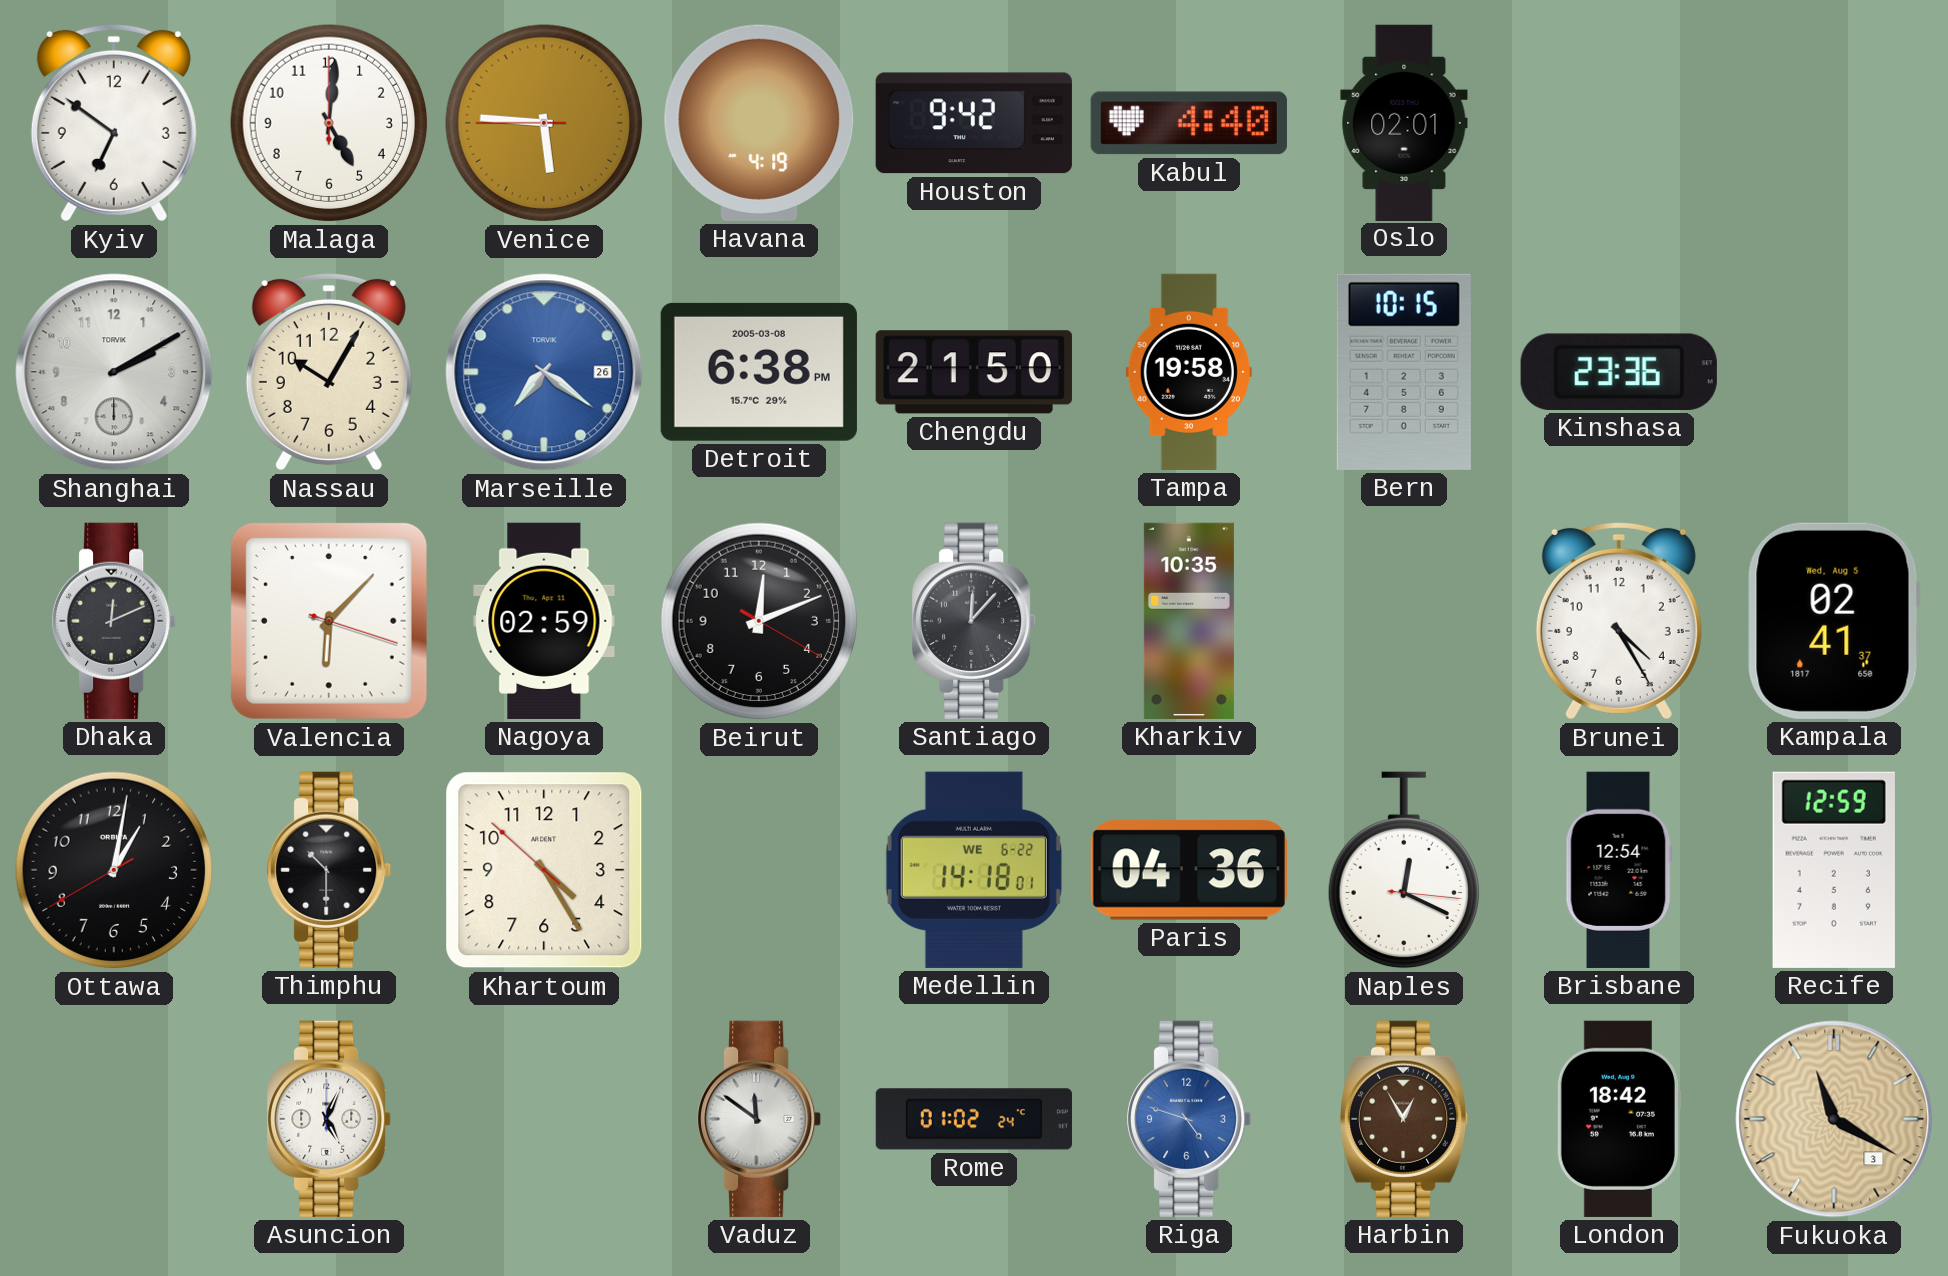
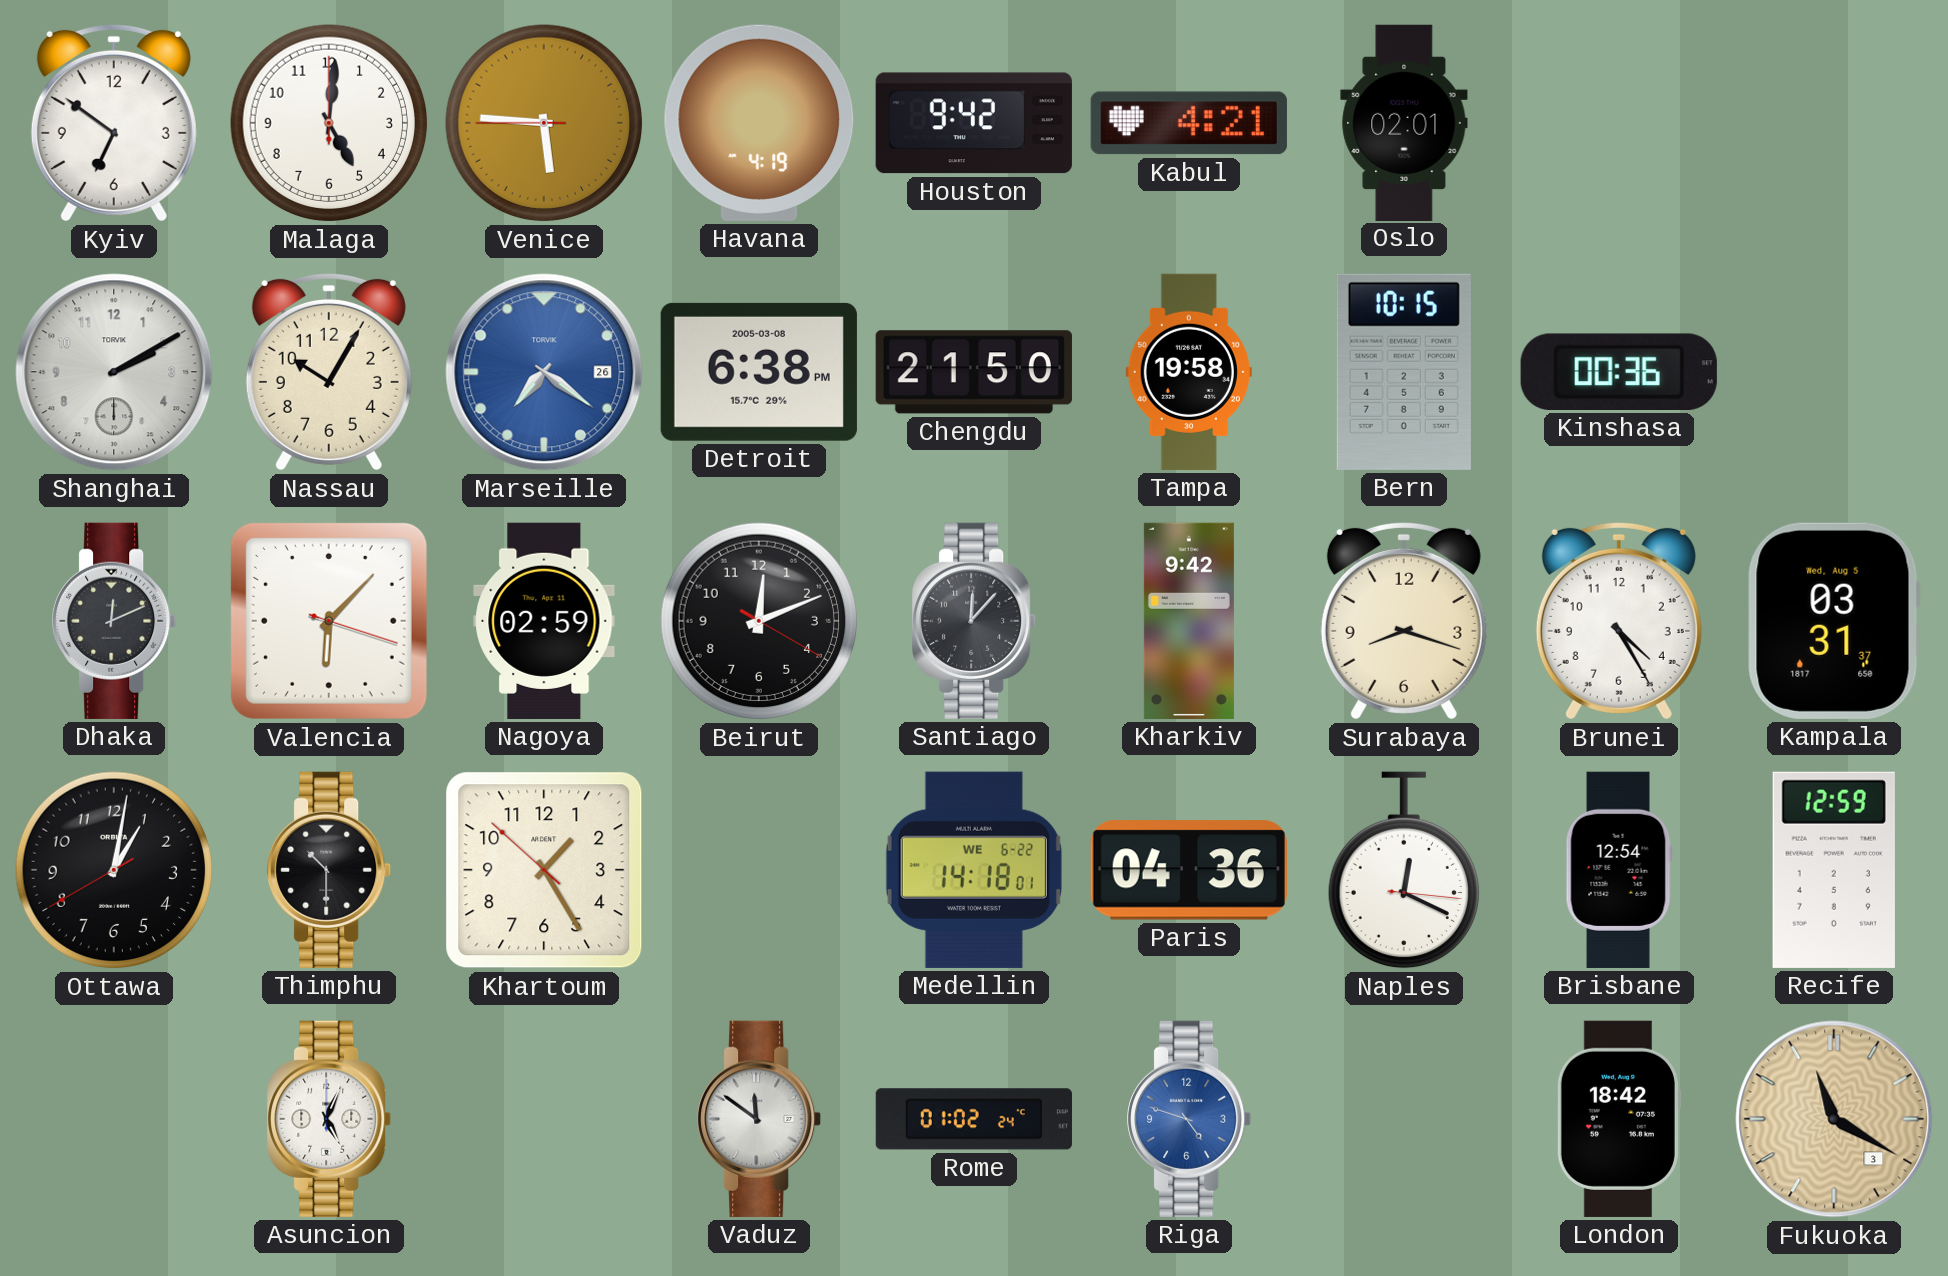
Kabul: 4:40 -> 4:21 (1189, 123)
Kinshasa: 23:36 -> 00:36 (1619, 372)
Kharkiv: 10:35 -> 9:42 (1189, 621)
Surabaya: none -> 8:18 (1404, 621)
Kampala: 02:41 -> 03:31 (1834, 621)
Khartoum: 4:24 -> 1:24 (544, 870)
Harbin: 12:55 -> none (1404, 1119)
